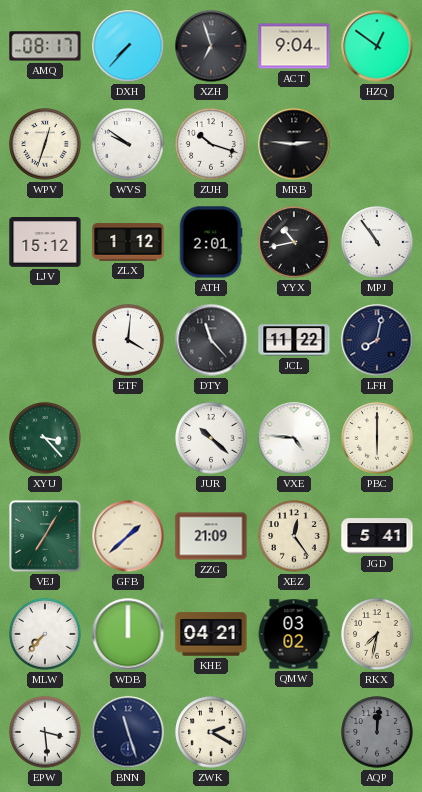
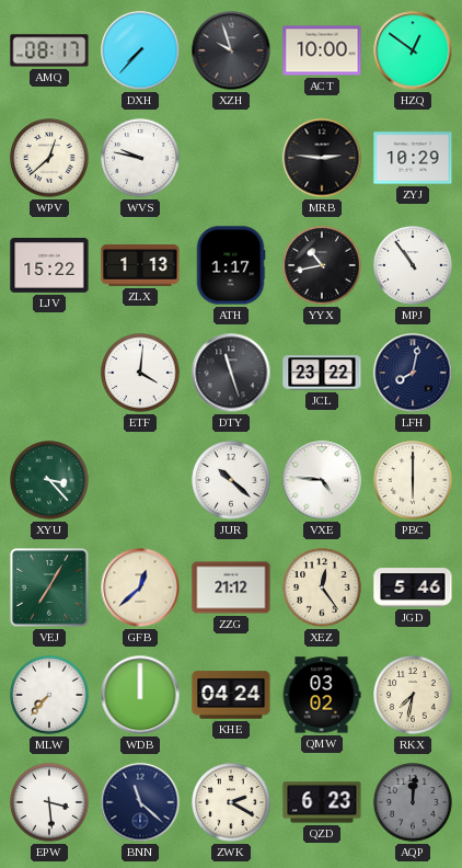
XZH: 6:57 -> 9:57 (231, 50)
ACT: 9:04 -> 10:00 (322, 50)
WPV: 12:33 -> 12:38 (49, 158)
WVS: 9:51 -> 9:47 (140, 158)
ZUH: 10:18 -> none (211, 144)
ZYJ: none -> 10:29 (413, 158)
LJV: 15:12 -> 15:22 (49, 266)
ZLX: 1:12 -> 1:13 (140, 265)
ATH: 2:01 -> 1:17 (231, 265)
DTY: 11:23 -> 11:27 (231, 373)
JCL: 11:22 -> 23:22 (322, 373)
GFB: 1:38 -> 12:38 (140, 587)
ZZG: 21:09 -> 21:12 (231, 587)
JGD: 5:41 -> 5:46 (413, 587)
KHE: 04:21 -> 04:24 (231, 695)
BNN: 11:27 -> 11:22 (140, 802)
QZD: none -> 6:23 (322, 802)
